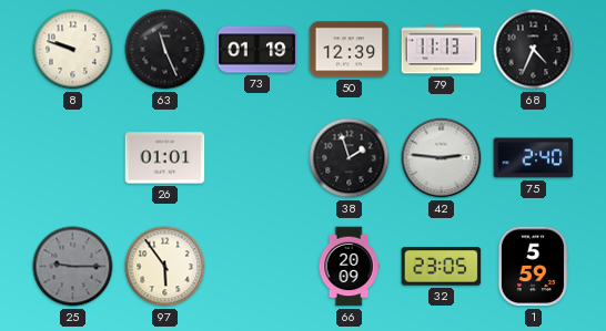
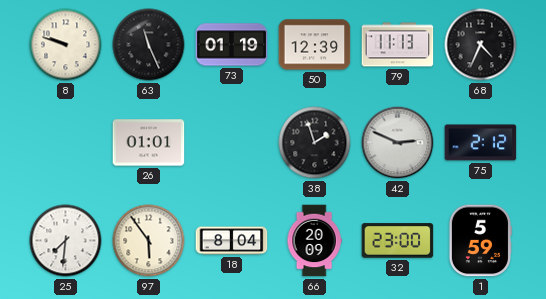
42: 2:46 -> 2:49 (398, 143)
75: 2:40 -> 2:12 (481, 143)
25: 9:15 -> 7:31 (66, 241)
25 dial: grey -> white (66, 241)
18: none -> 8:04 (232, 241)
32: 23:05 -> 23:00 (398, 241)
